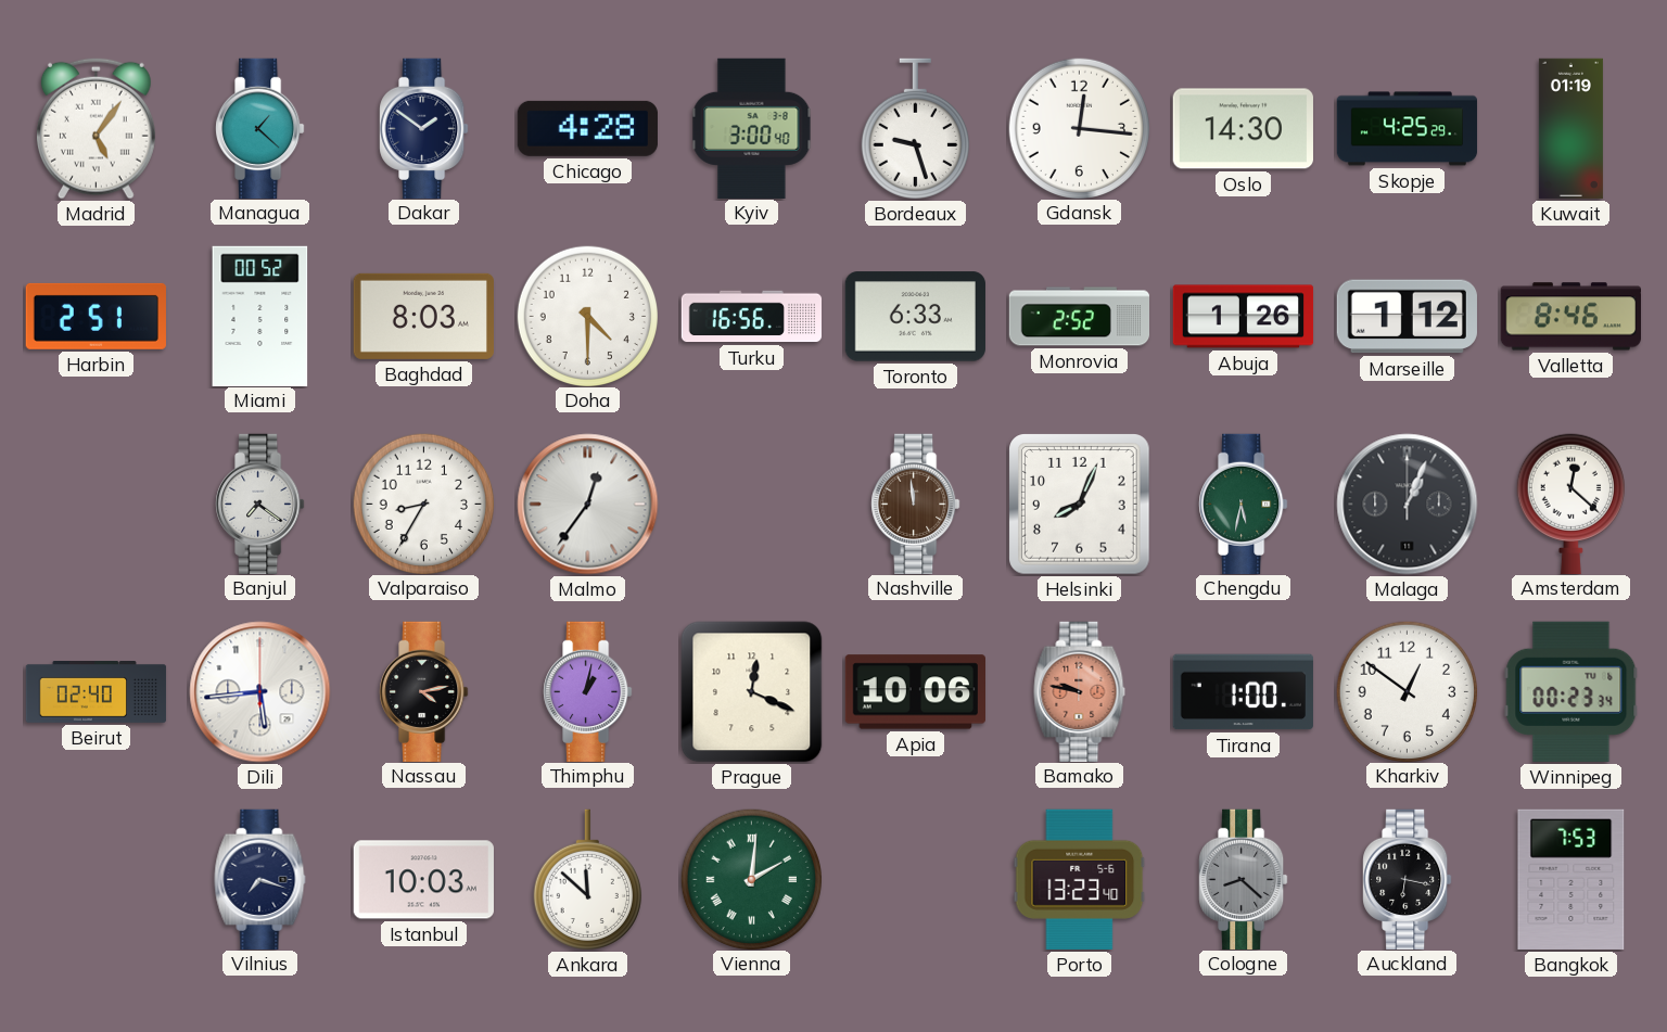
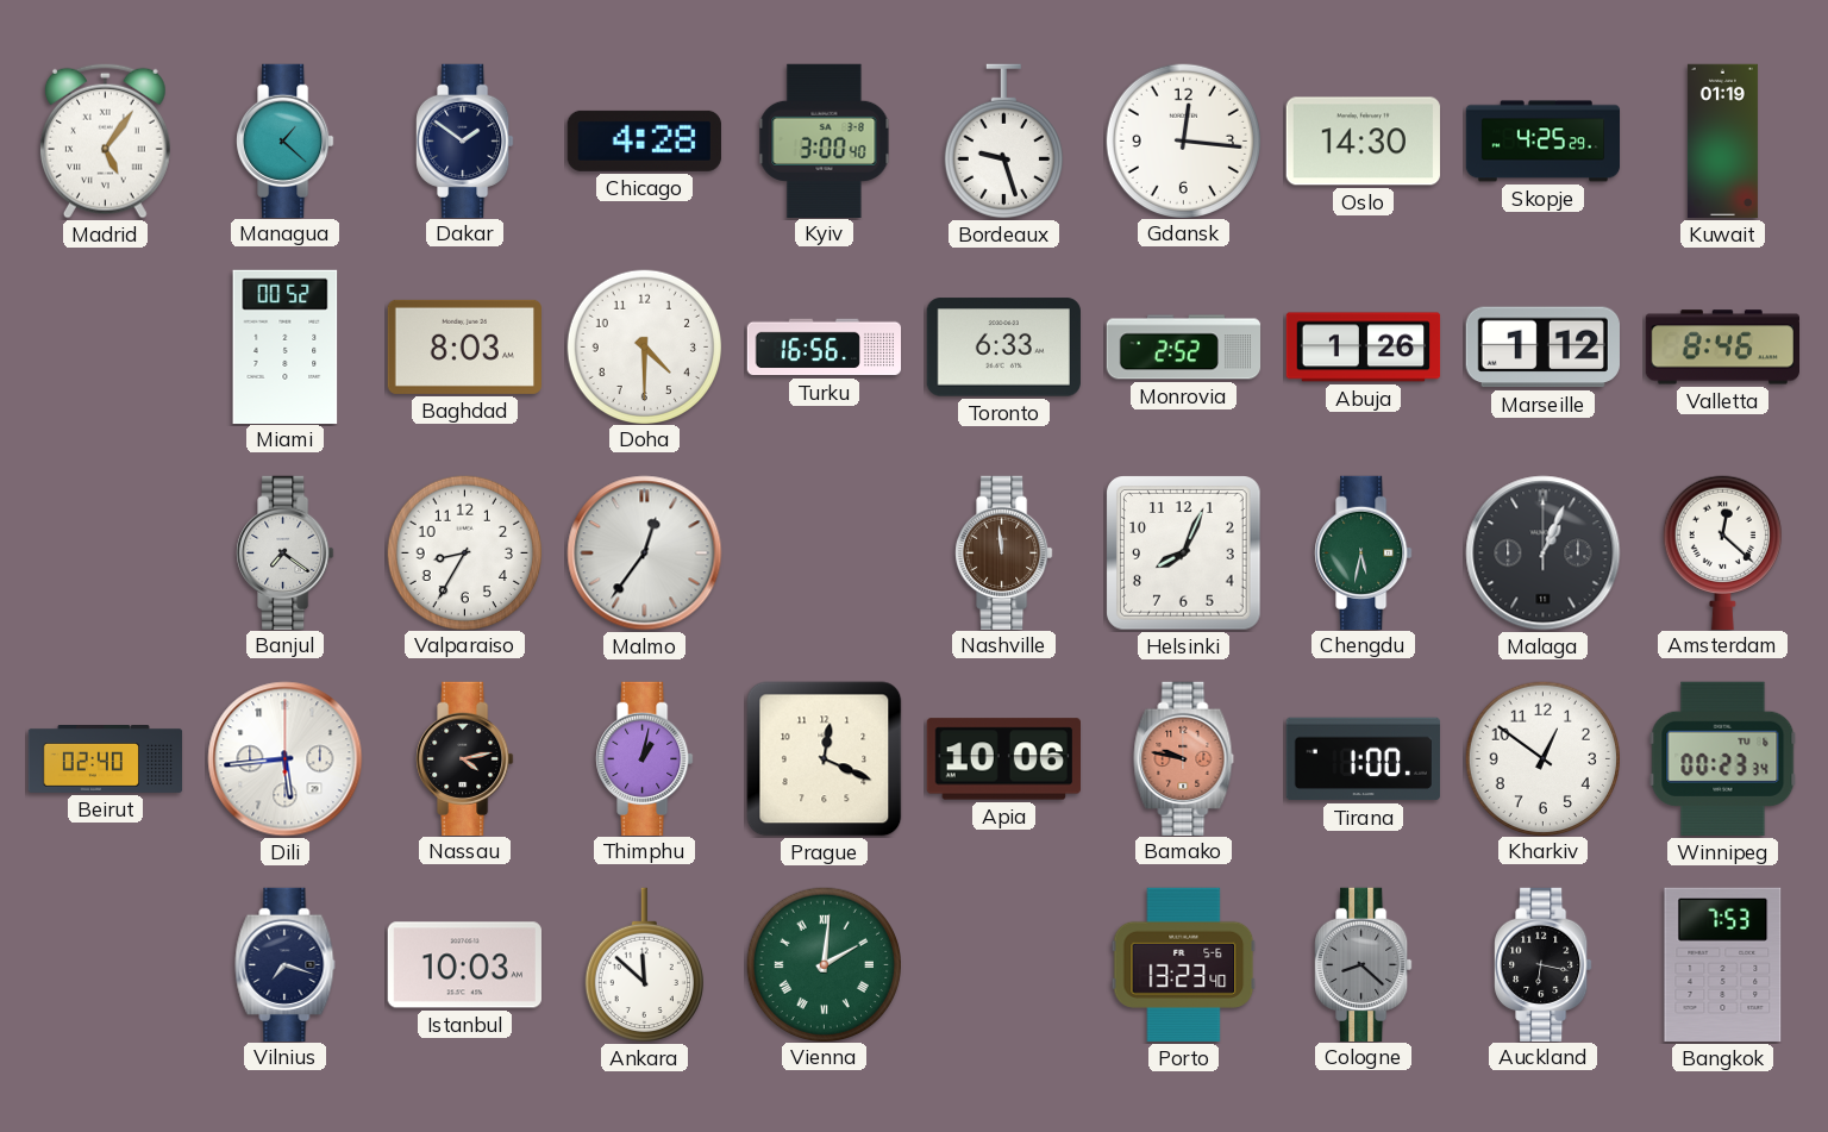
Harbin: 2:51 -> none (96, 316)
